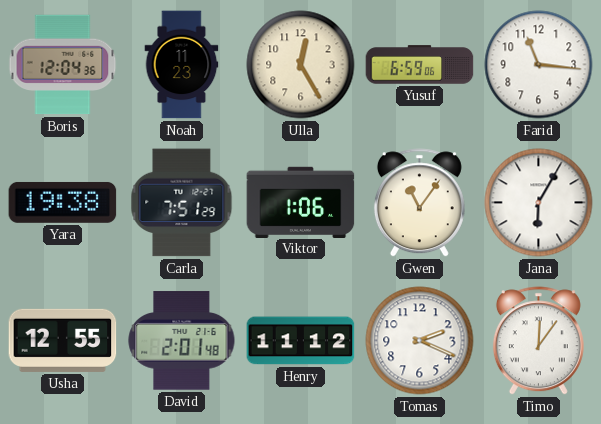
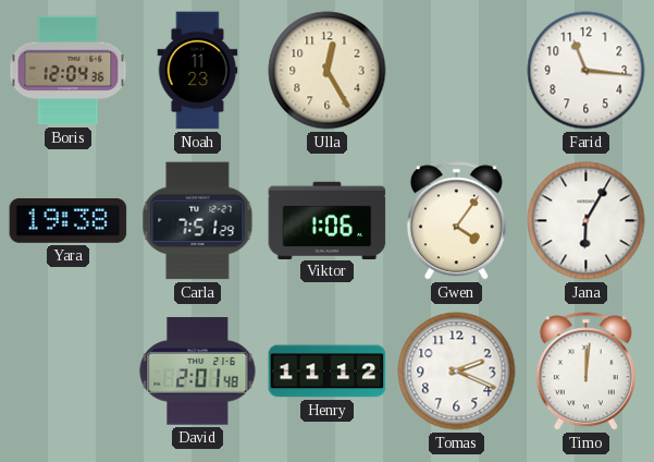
Yusuf: 6:59 -> none (420, 65)
Gwen: 11:06 -> 4:06 (456, 221)
Usha: 12:55 -> none (63, 340)
Timo: 12:06 -> 12:01 (585, 372)
